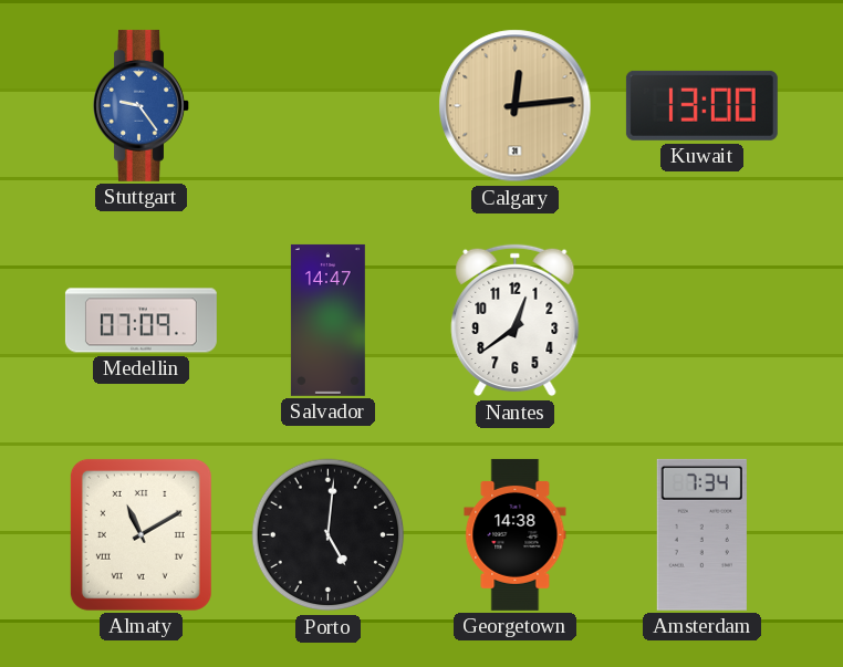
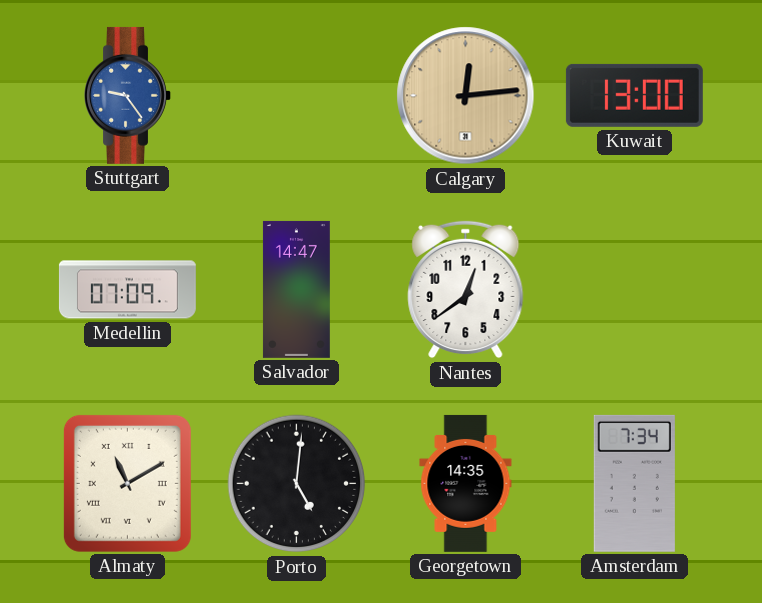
Georgetown: 14:38 -> 14:35 (466, 483)
